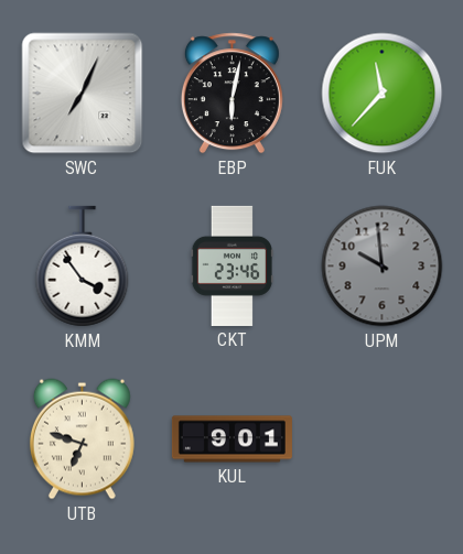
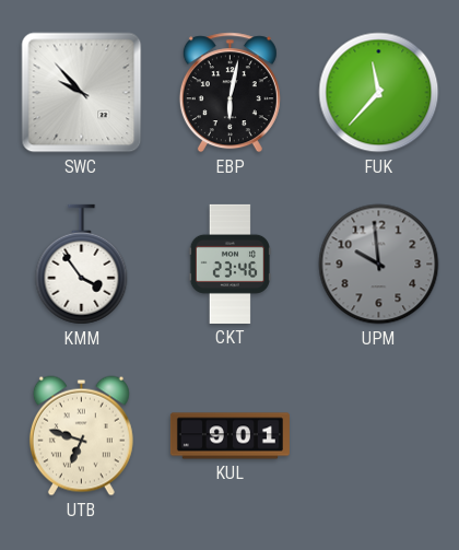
SWC: 7:04 -> 9:53 (82, 93)
